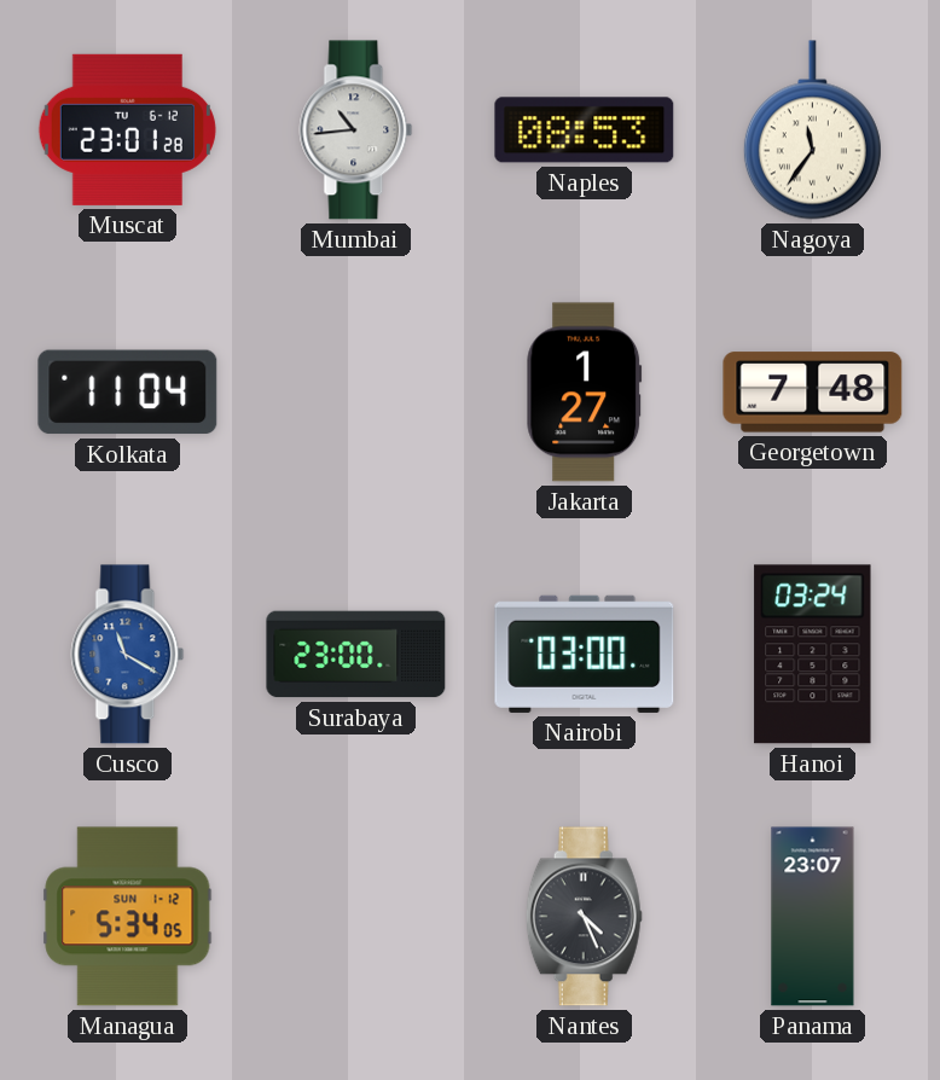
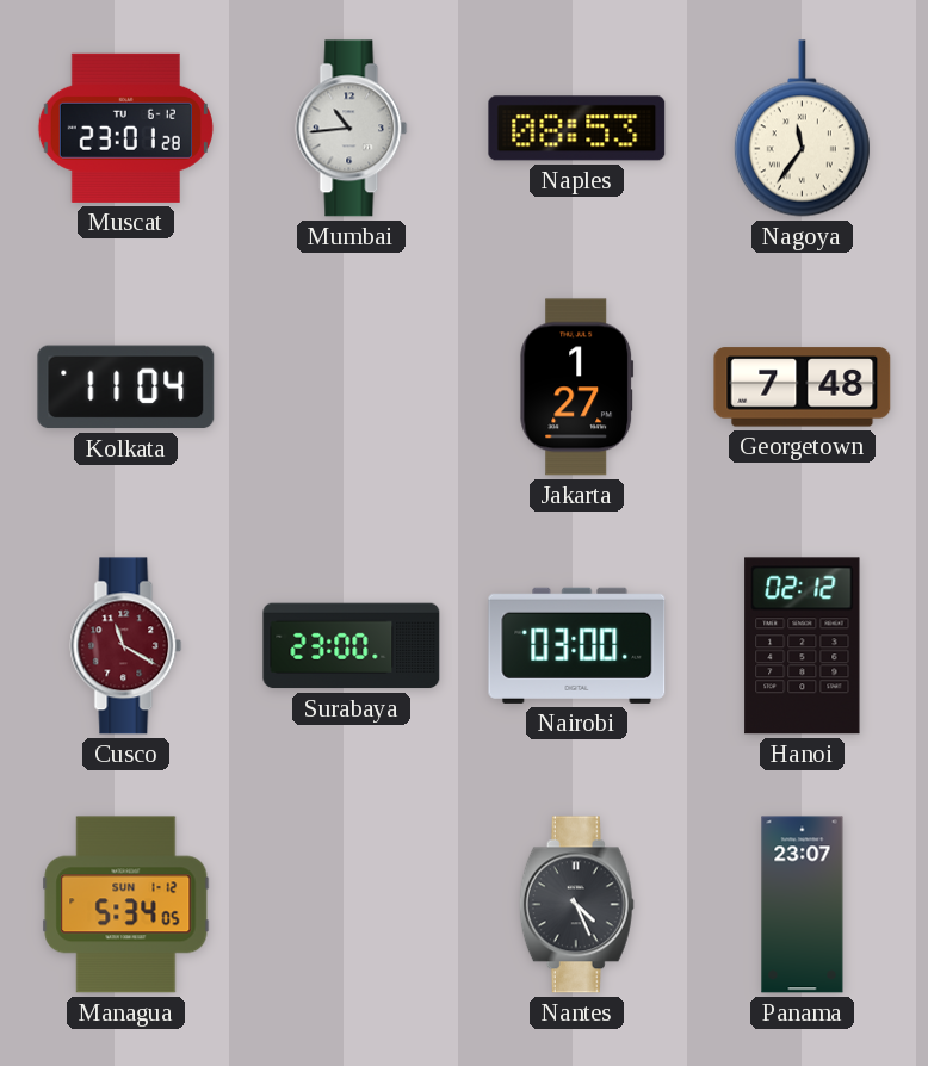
Cusco dial: blue -> burgundy (126, 646)
Hanoi: 03:24 -> 02:12 (803, 646)
